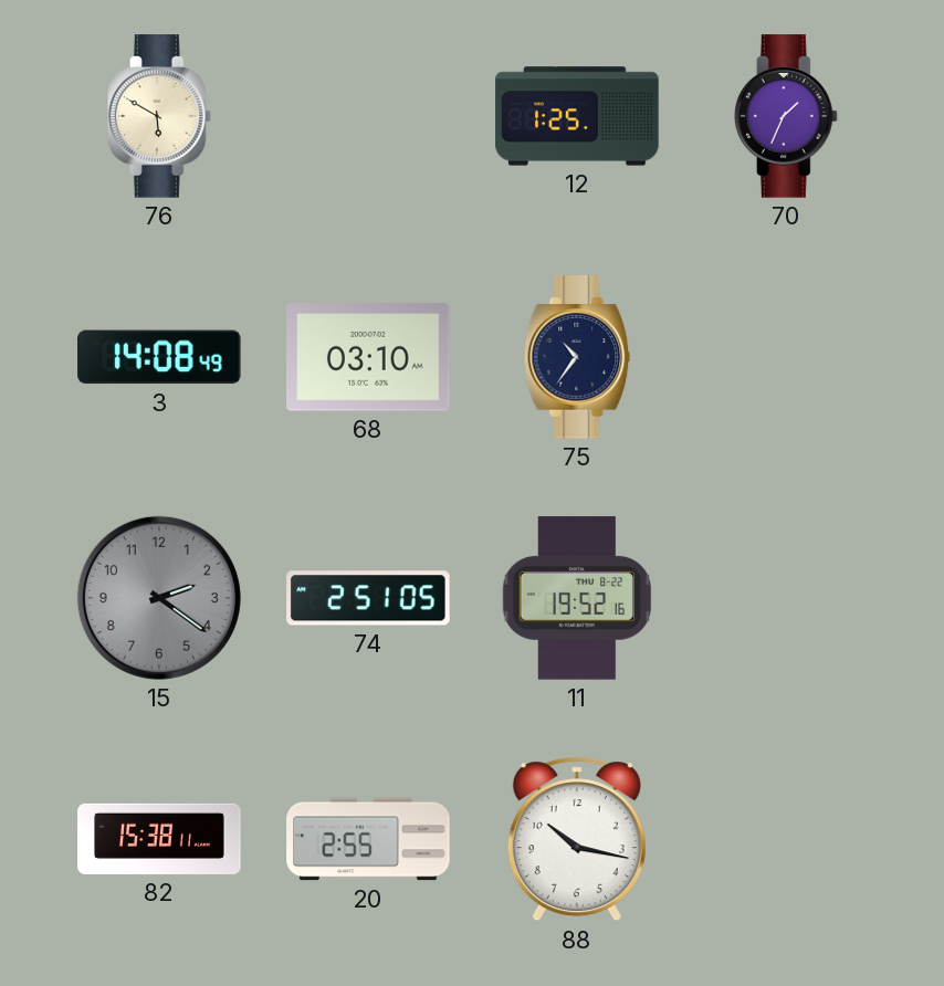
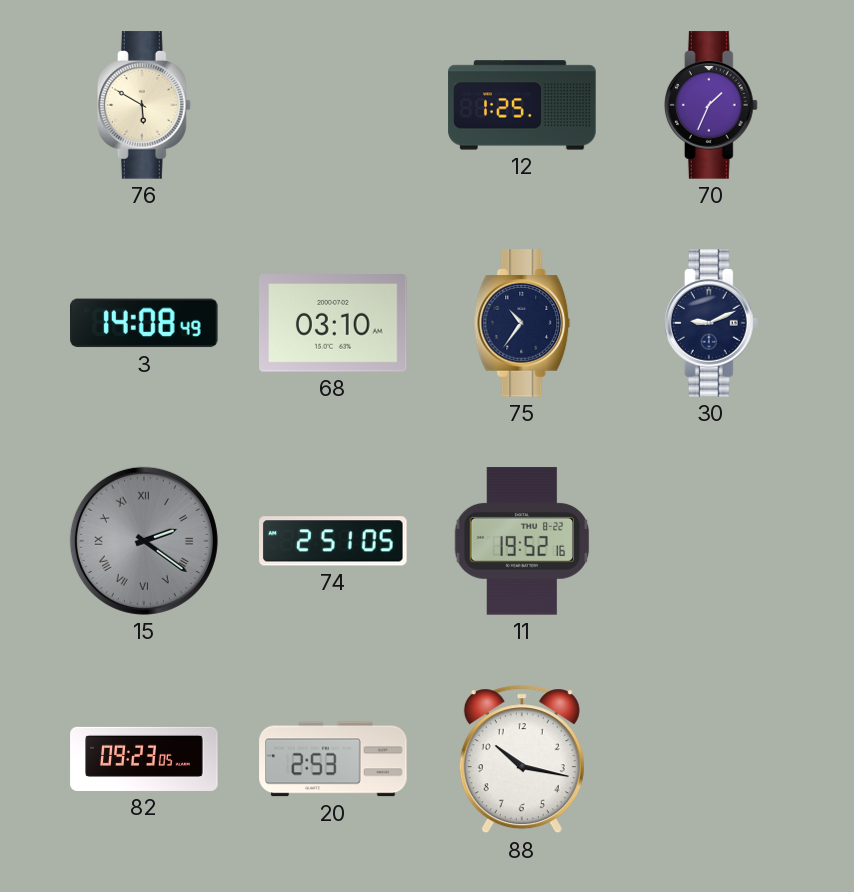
30: none -> 9:11 (711, 323)
15 numerals: Arabic -> Roman (144, 541)
82: 15:38 -> 09:23 (144, 759)
20: 2:55 -> 2:53 (333, 759)
